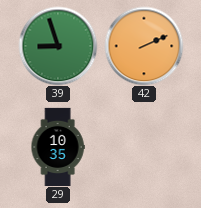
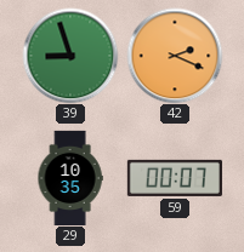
42: 2:11 -> 2:19 (175, 56)
59: none -> 00:07 (175, 178)
